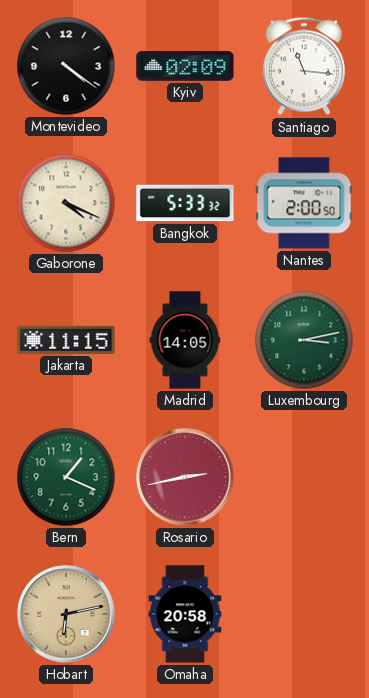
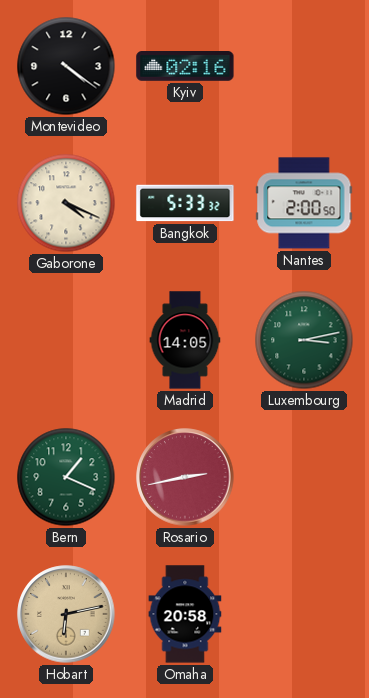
Kyiv: 02:09 -> 02:16 (185, 67)
Santiago: 11:16 -> none (304, 66)
Jakarta: 11:15 -> none (66, 340)
